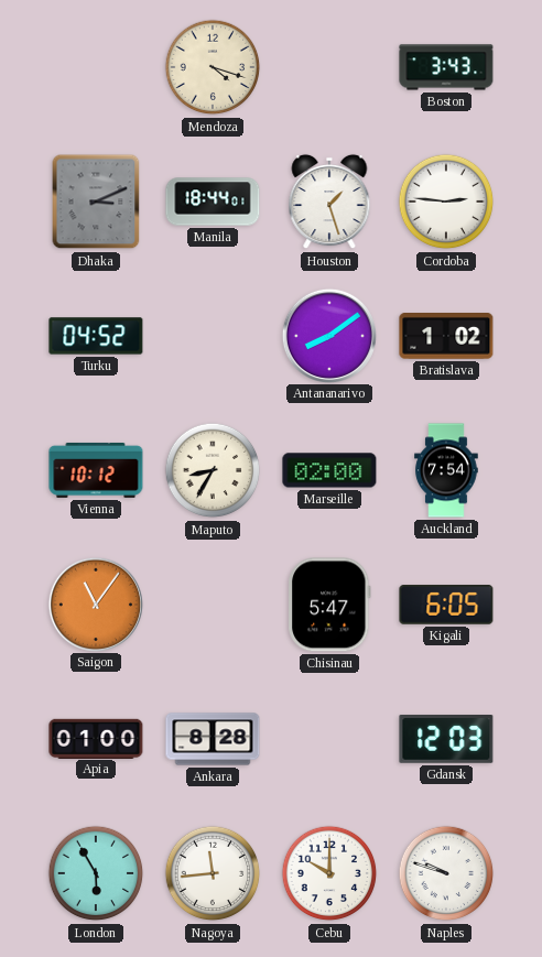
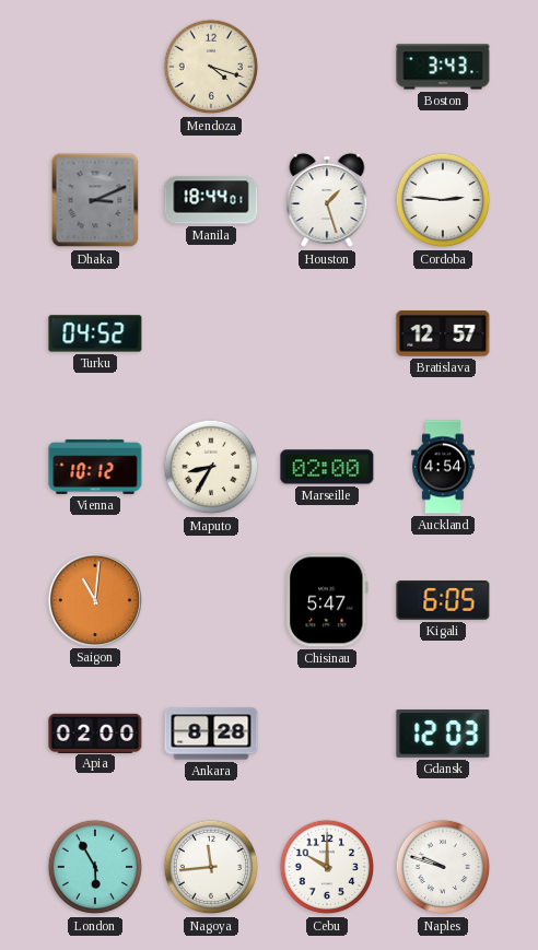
Antananarivo: 8:09 -> none (328, 335)
Bratislava: 1:02 -> 12:57 (443, 335)
Auckland: 7:54 -> 4:54 (443, 467)
Saigon: 11:06 -> 11:01 (94, 599)
Apia: 01:00 -> 02:00 (95, 732)
